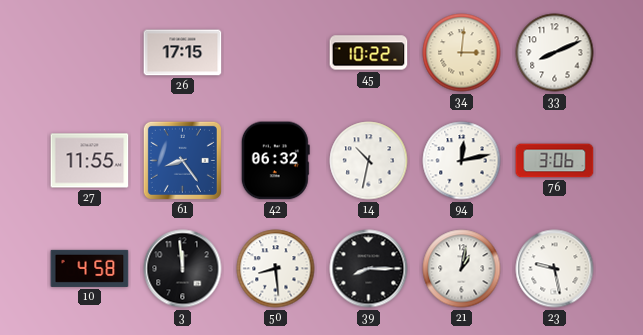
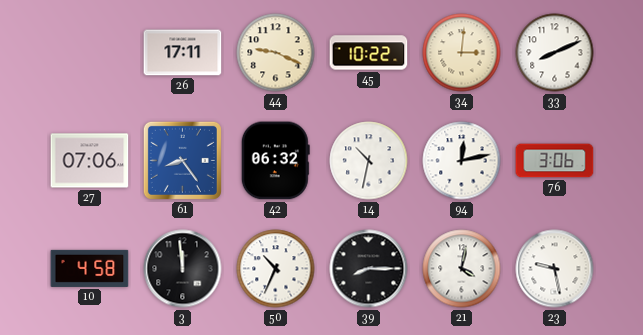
26: 17:15 -> 17:11 (183, 53)
44: none -> 9:19 (276, 53)
27: 11:55 -> 07:06 (90, 161)
50: 8:29 -> 10:34 (276, 269)
21: 1:02 -> 4:02 (462, 269)
